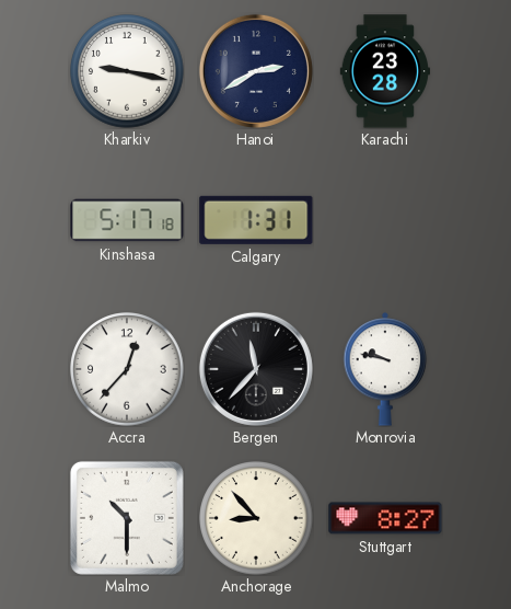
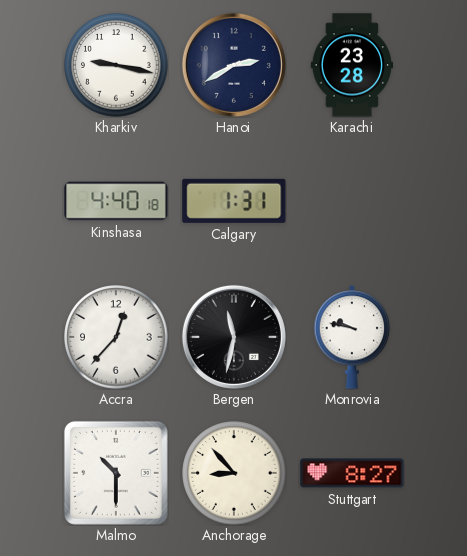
Kinshasa: 5:17 -> 4:40 (116, 201)
Bergen: 11:37 -> 11:32 (234, 337)
